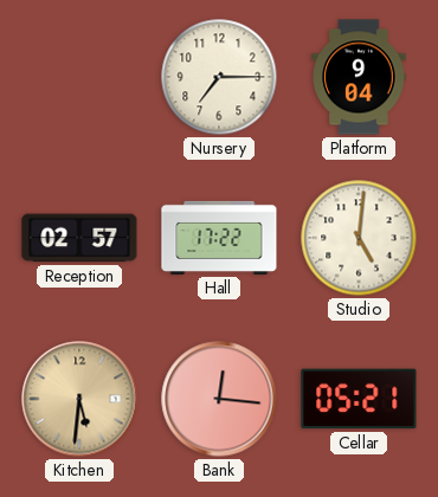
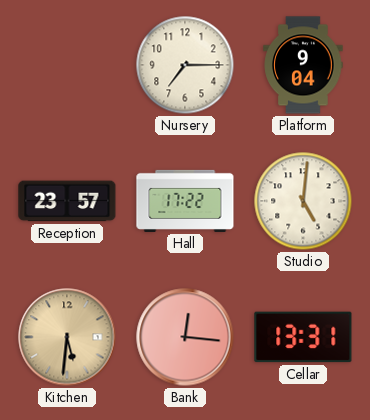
Reception: 02:57 -> 23:57 (67, 201)
Cellar: 05:21 -> 13:31 (303, 337)
